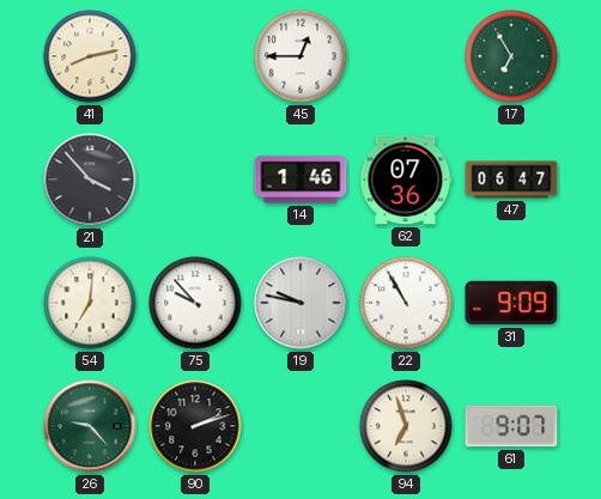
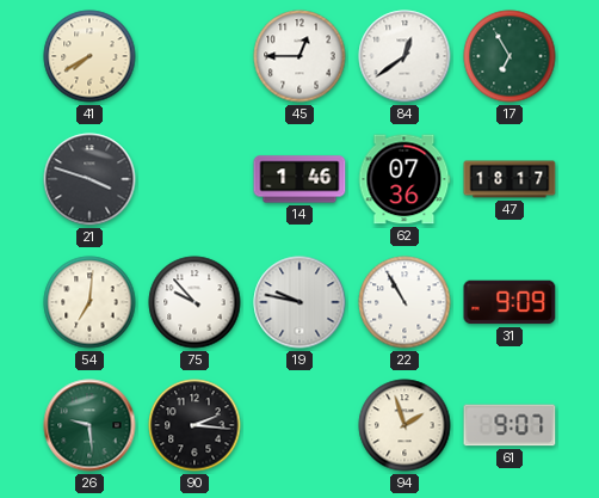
41: 8:13 -> 7:40 (89, 56)
84: none -> 12:39 (405, 56)
21: 3:53 -> 3:48 (89, 179)
47: 06:47 -> 18:17 (510, 179)
26: 9:23 -> 9:29 (89, 425)
90: 2:12 -> 2:16 (194, 425)
94: 6:57 -> 1:57 (405, 425)
